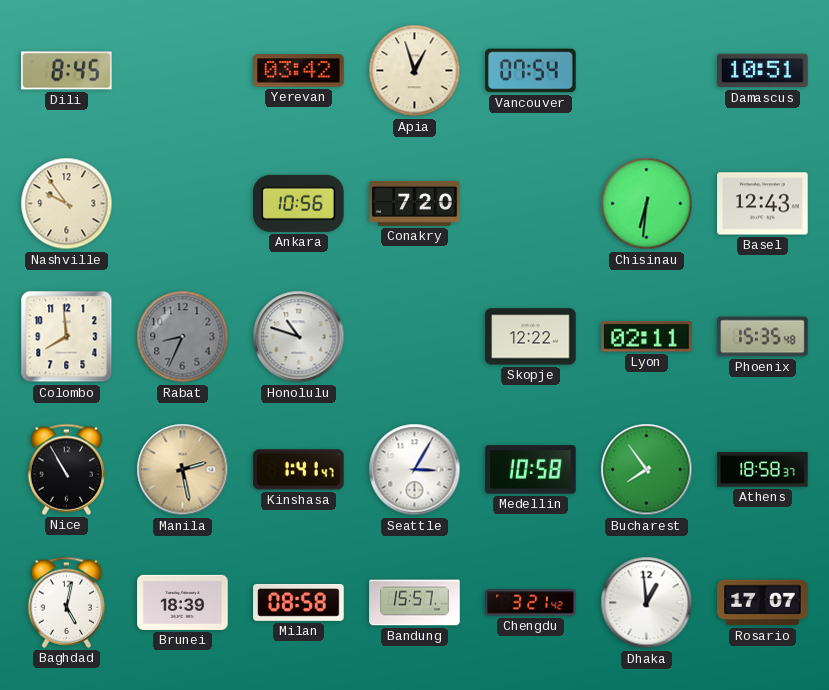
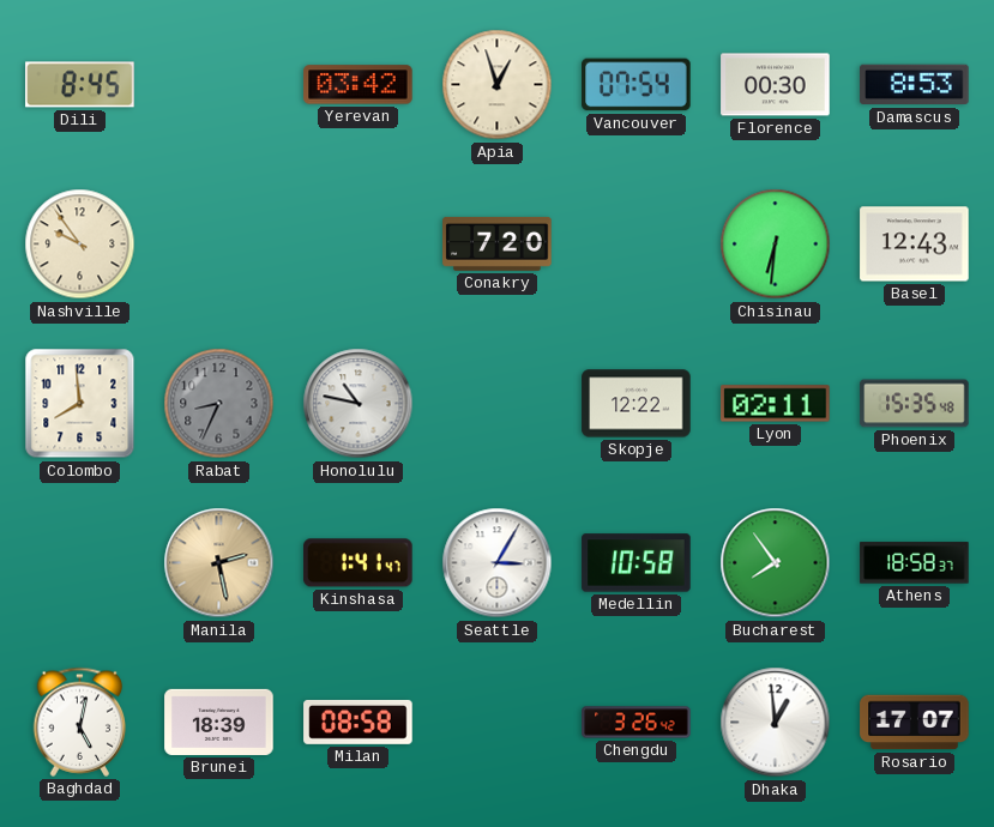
Florence: none -> 00:30 (776, 85)
Damascus: 10:51 -> 8:53 (915, 85)
Ankara: 10:56 -> none (299, 203)
Honolulu: 10:48 -> 10:47 (359, 404)
Nice: 10:55 -> none (67, 469)
Bandung: 15:57 -> none (415, 603)
Chengdu: 3:21 -> 3:26 (637, 723)
